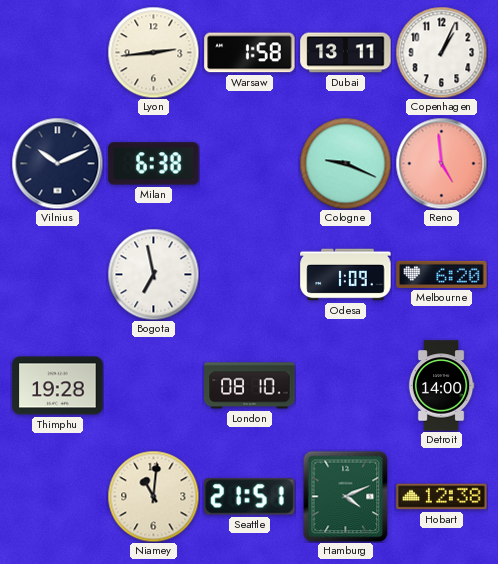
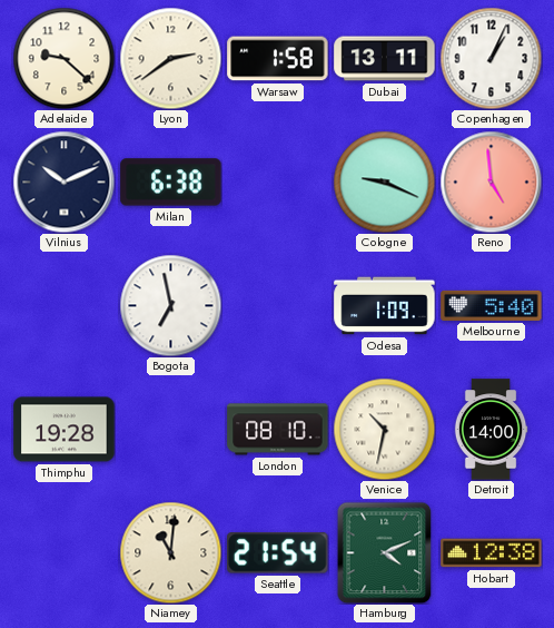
Adelaide: none -> 9:22 (63, 58)
Lyon: 2:44 -> 2:39 (170, 58)
Melbourne: 6:20 -> 5:40 (492, 305)
Venice: none -> 10:32 (384, 429)
Seattle: 21:51 -> 21:54 (278, 553)
